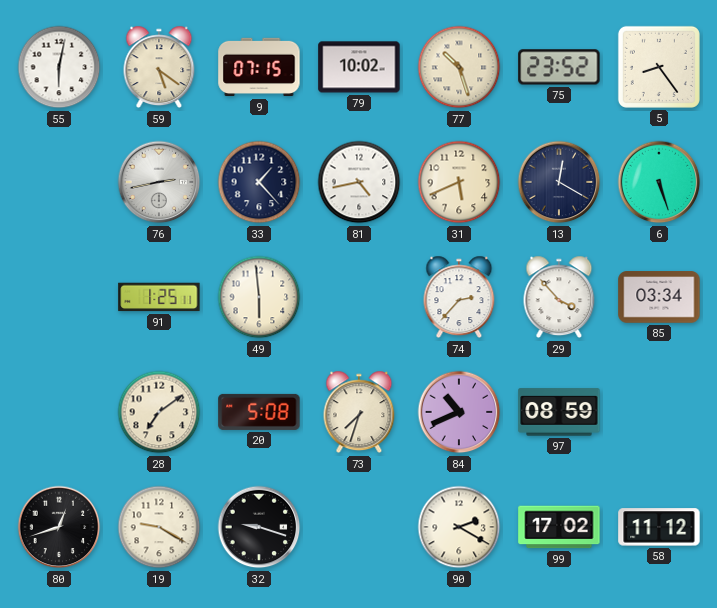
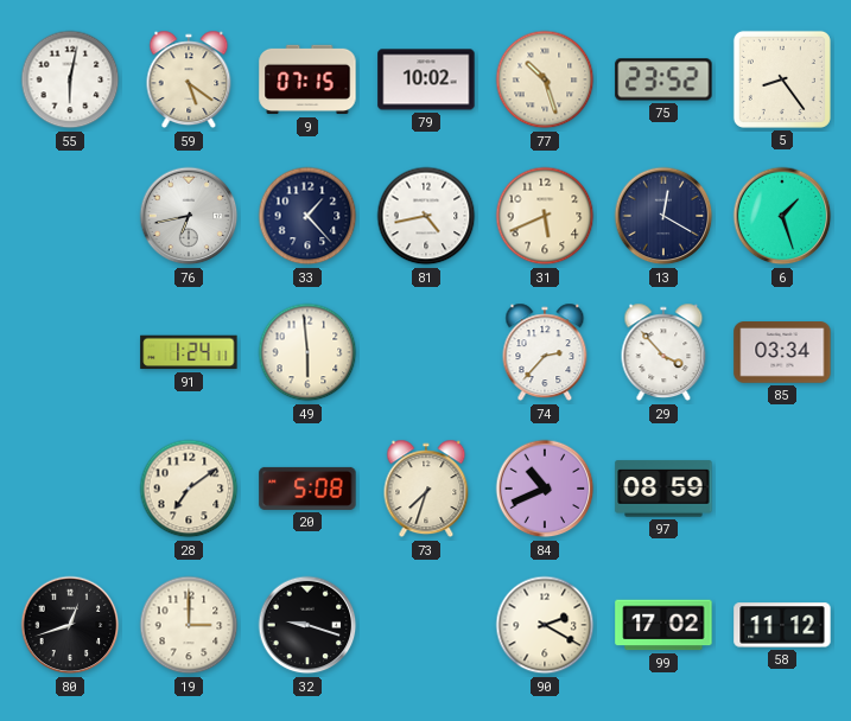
76: 2:43 -> 6:43 (189, 216)
6: 5:27 -> 1:27 (782, 216)
91: 1:25 -> 1:24 (189, 352)
19: 9:20 -> 3:00 (189, 625)
